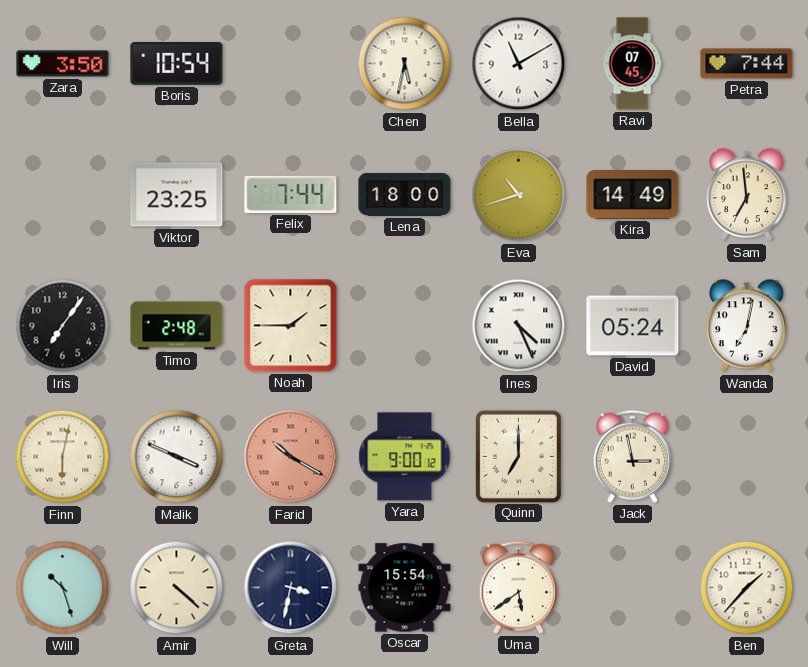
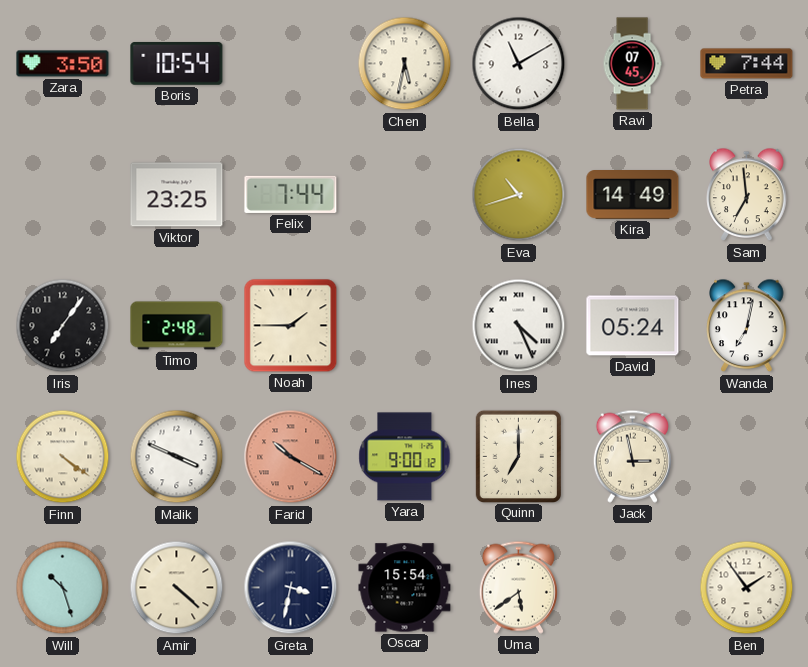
Lena: 18:00 -> none (405, 194)
Finn: 6:02 -> 4:21 (63, 457)
Ben: 1:37 -> 1:54 (747, 588)
